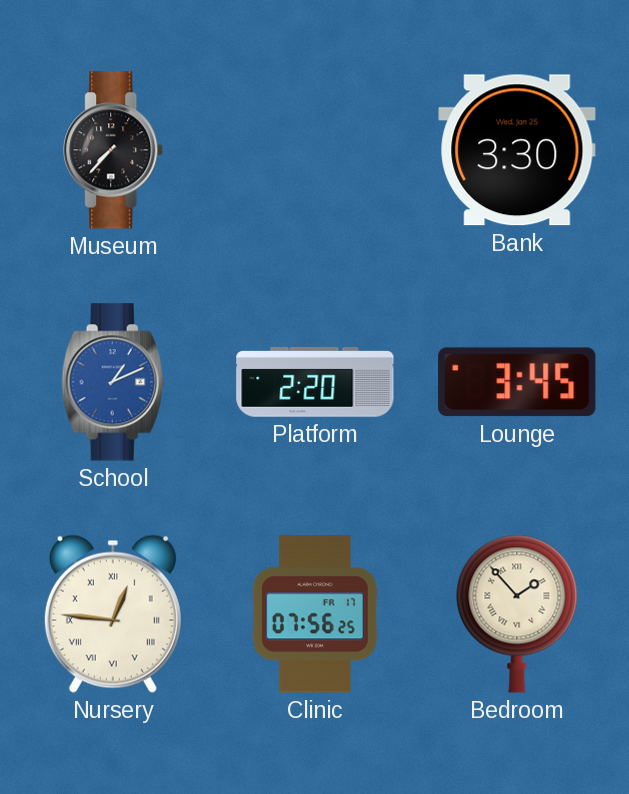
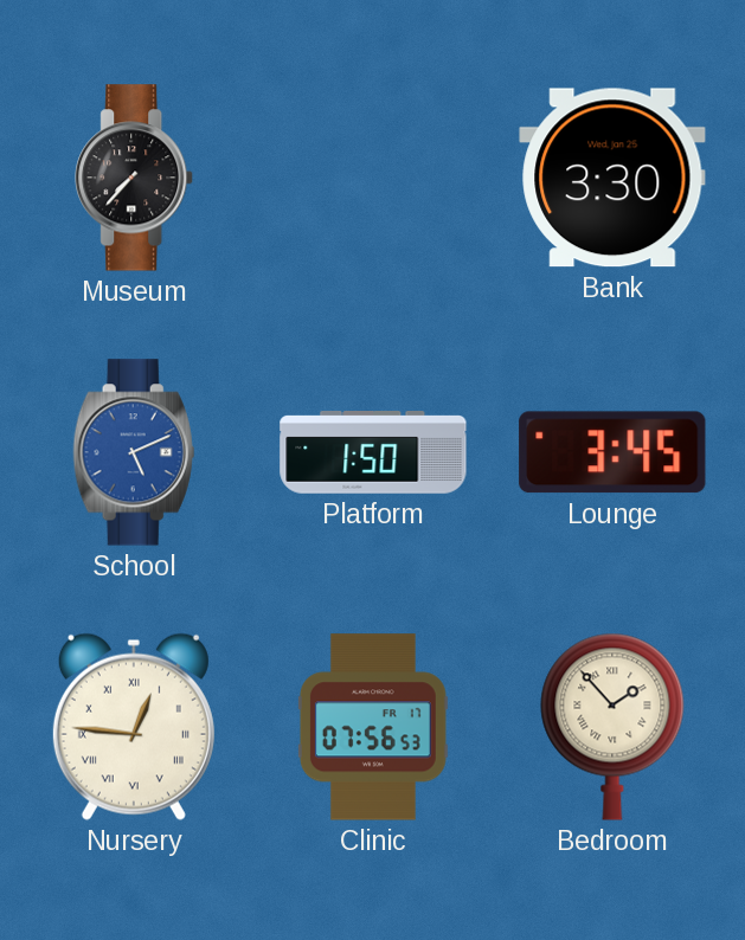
School: 1:11 -> 5:11 (134, 452)
Platform: 2:20 -> 1:50 (373, 453)
Clinic: 07:56:25 -> 07:56:53 (373, 727)
